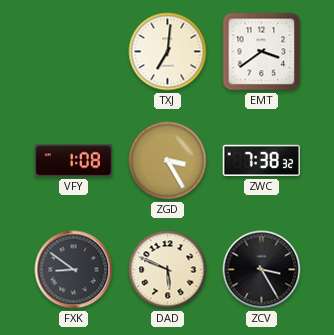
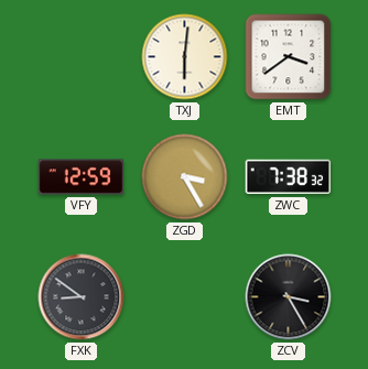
TXJ: 7:01 -> 6:01 (185, 57)
VFY: 1:08 -> 12:59 (82, 177)
DAD: 5:49 -> none (168, 270)
